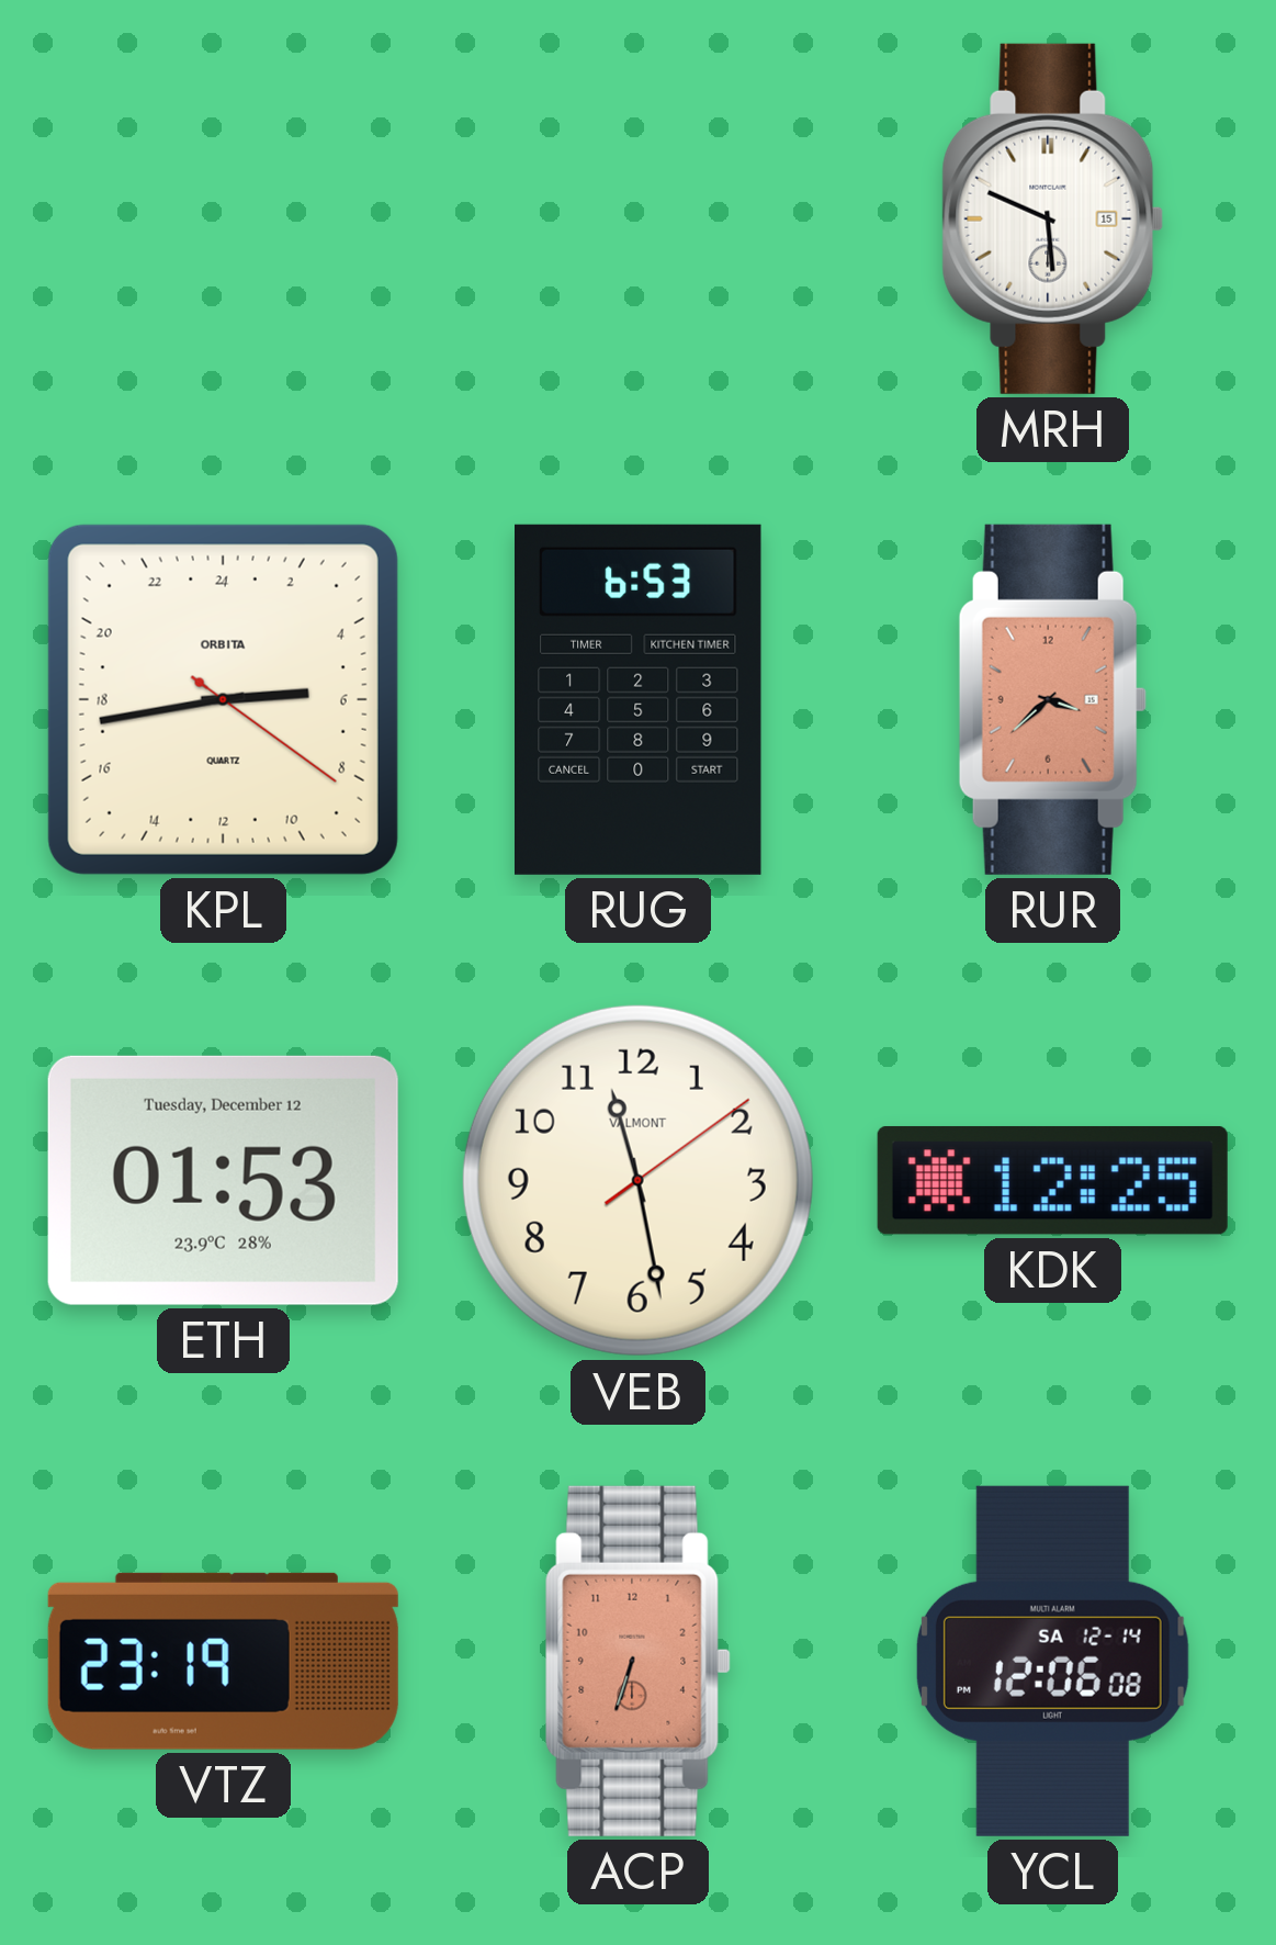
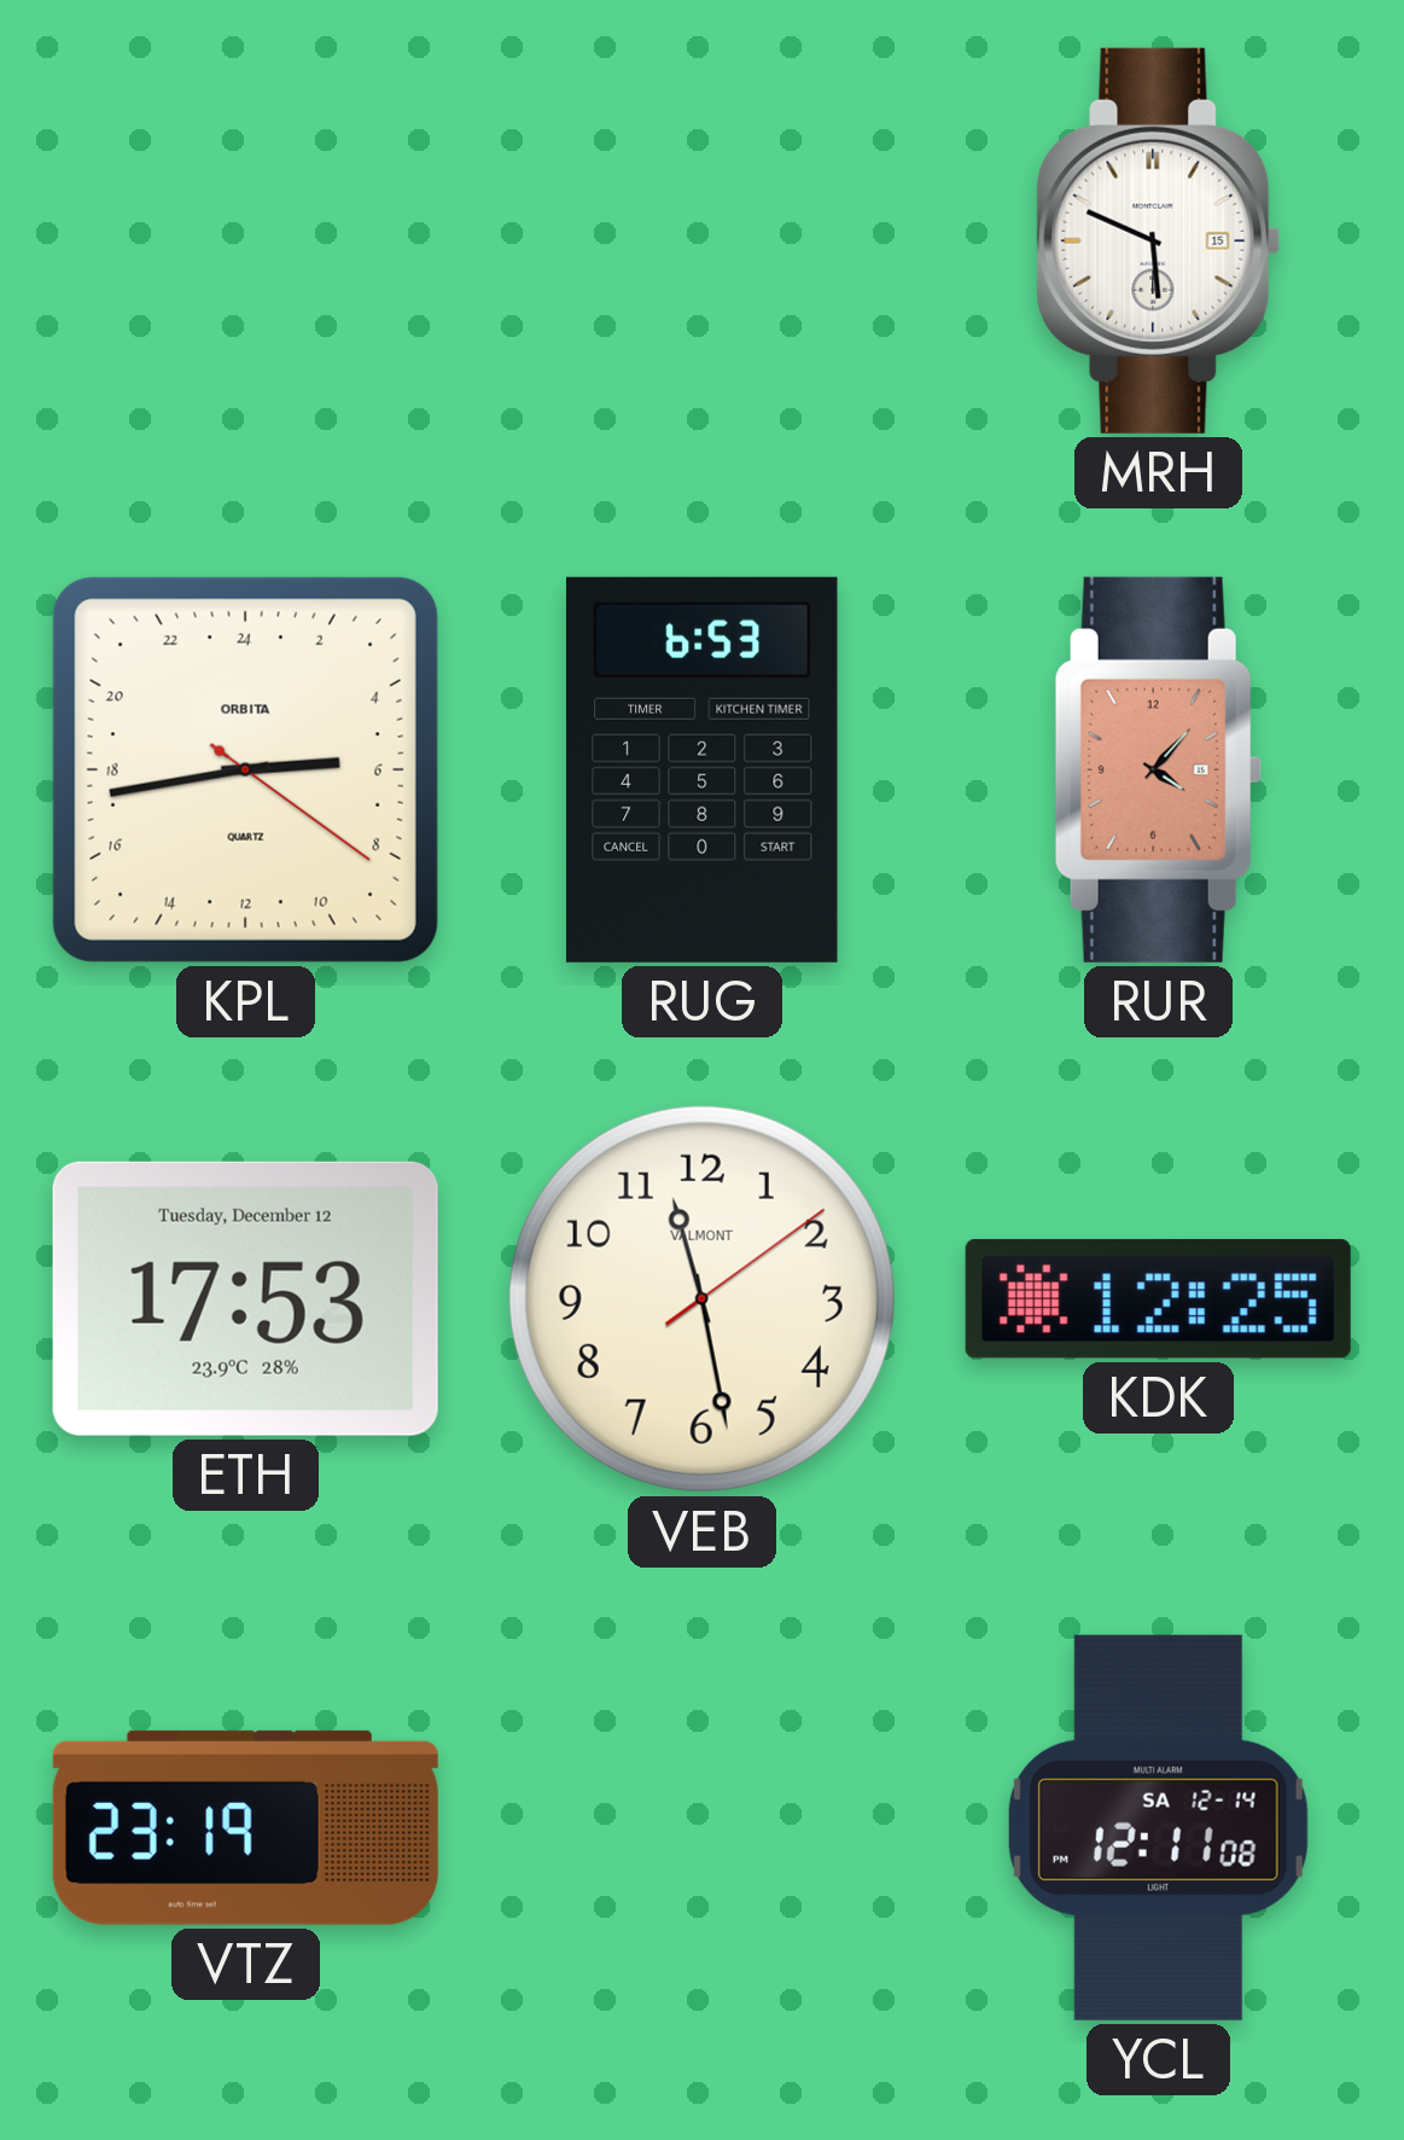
RUR: 3:38 -> 4:07 (1158, 769)
ETH: 01:53 -> 17:53 (245, 1298)
ACP: 6:33 -> none (637, 1661)
YCL: 12:06 -> 12:11 (1158, 1827)
